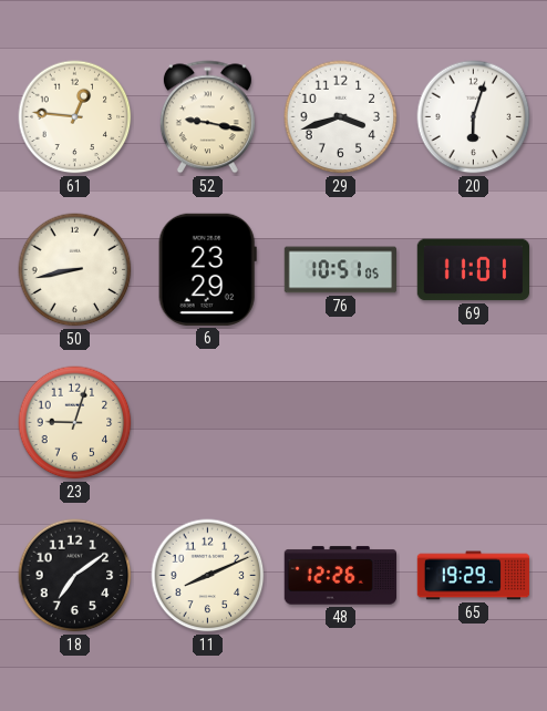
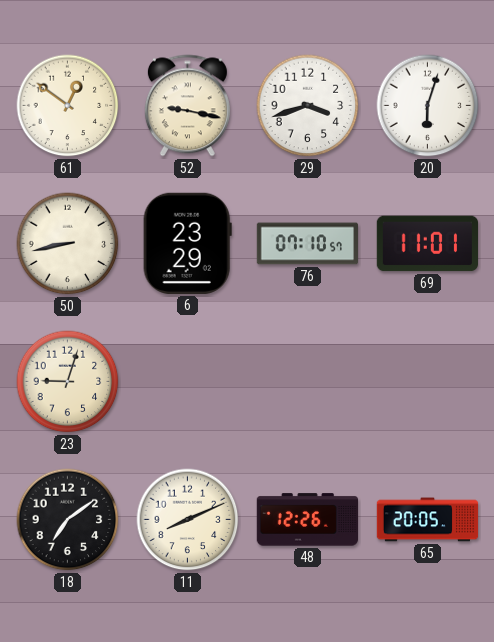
61: 12:46 -> 12:51 (68, 106)
76: 10:51 -> 07:10 (307, 244)
65: 19:29 -> 20:05 (428, 520)
